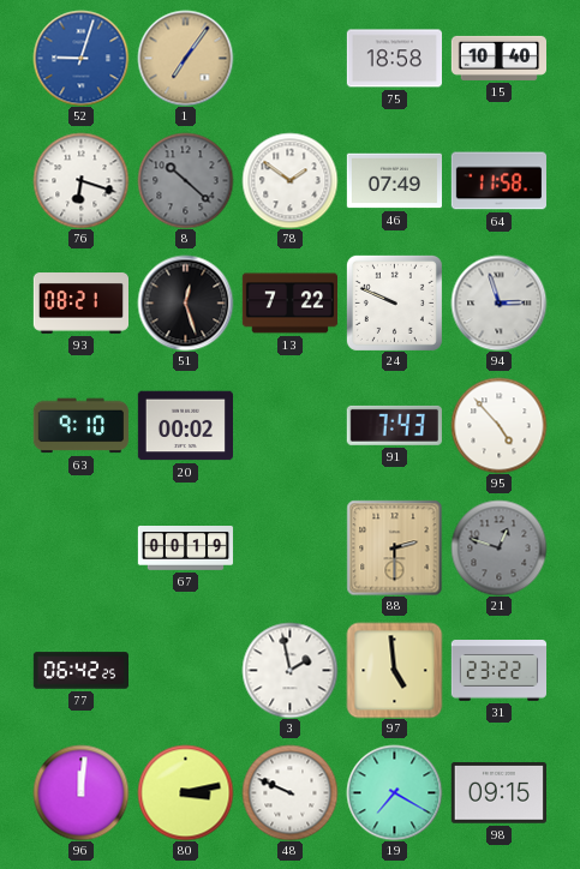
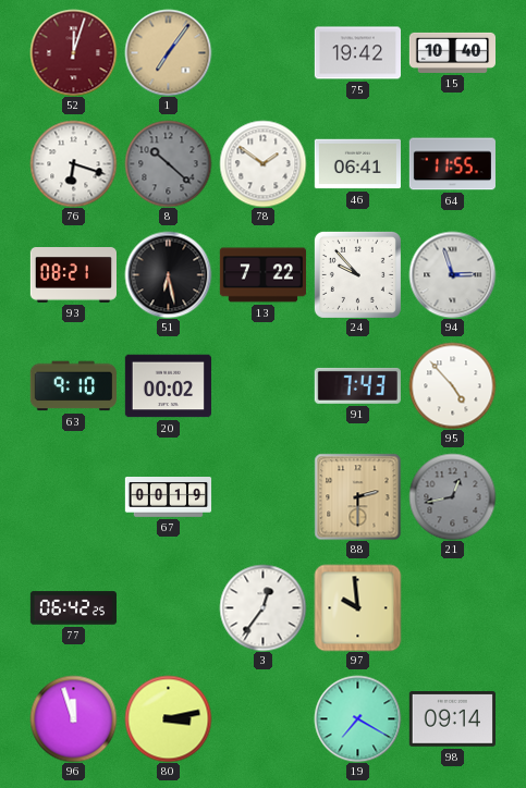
52: 9:03 -> 12:03 (73, 52)
52 dial: blue -> burgundy (73, 52)
75: 18:58 -> 19:42 (357, 53)
46: 07:49 -> 06:41 (357, 164)
64: 11:58 -> 11:55 (452, 164)
51: 12:27 -> 6:28 (168, 274)
24: 9:49 -> 9:53 (357, 274)
21: 12:48 -> 12:43 (452, 496)
3: 1:58 -> 12:36 (262, 607)
97: 4:59 -> 9:59 (357, 607)
31: 23:22 -> none (498, 671)
96: 12:01 -> 11:57 (73, 718)
48: 9:49 -> none (289, 792)
98: 09:15 -> 09:14 (452, 719)
